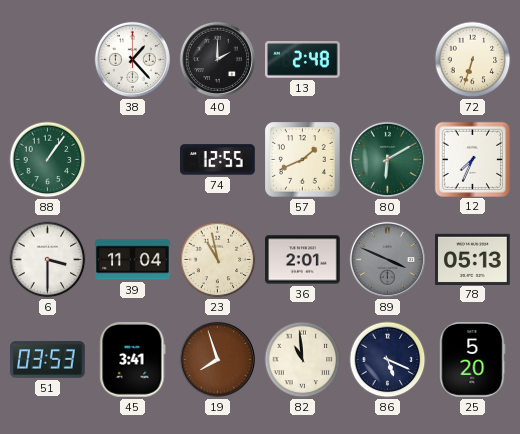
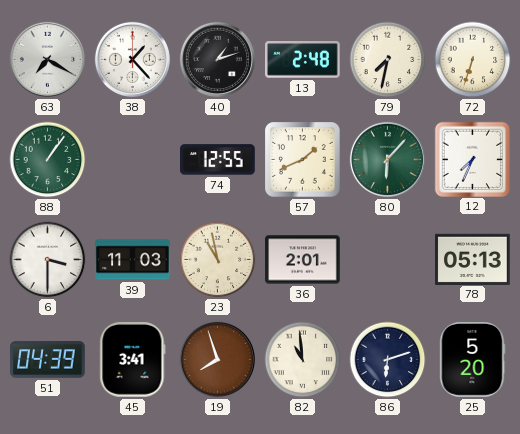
63: none -> 7:20 (47, 59)
40: 2:00 -> 1:12 (217, 59)
79: none -> 7:32 (388, 60)
80: 6:10 -> 6:07 (387, 159)
39: 11:04 -> 11:03 (133, 260)
89: 3:49 -> none (387, 259)
51: 03:53 -> 04:39 (48, 360)
86: 5:19 -> 6:12 (388, 360)
